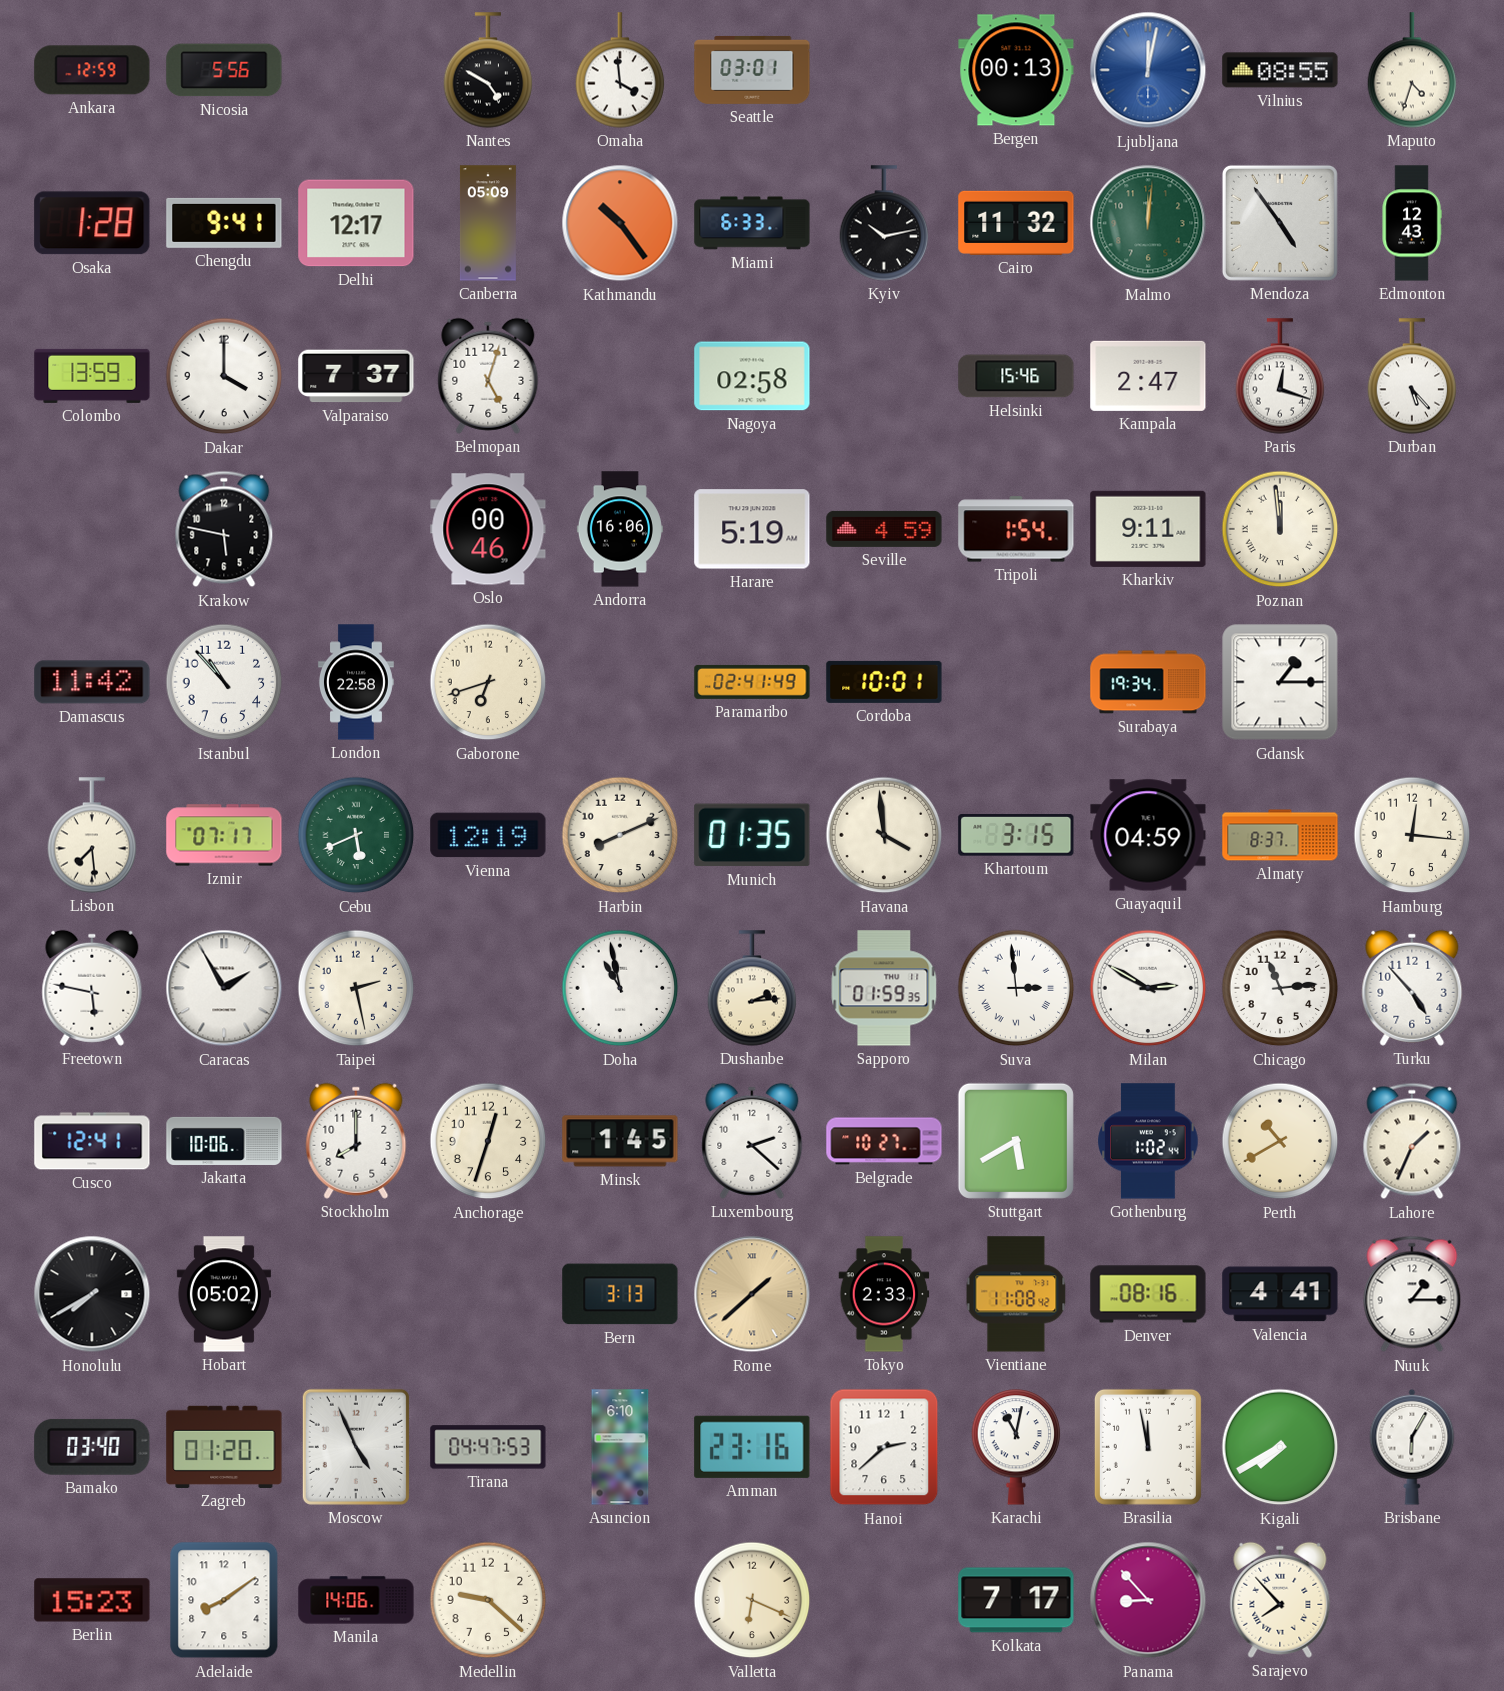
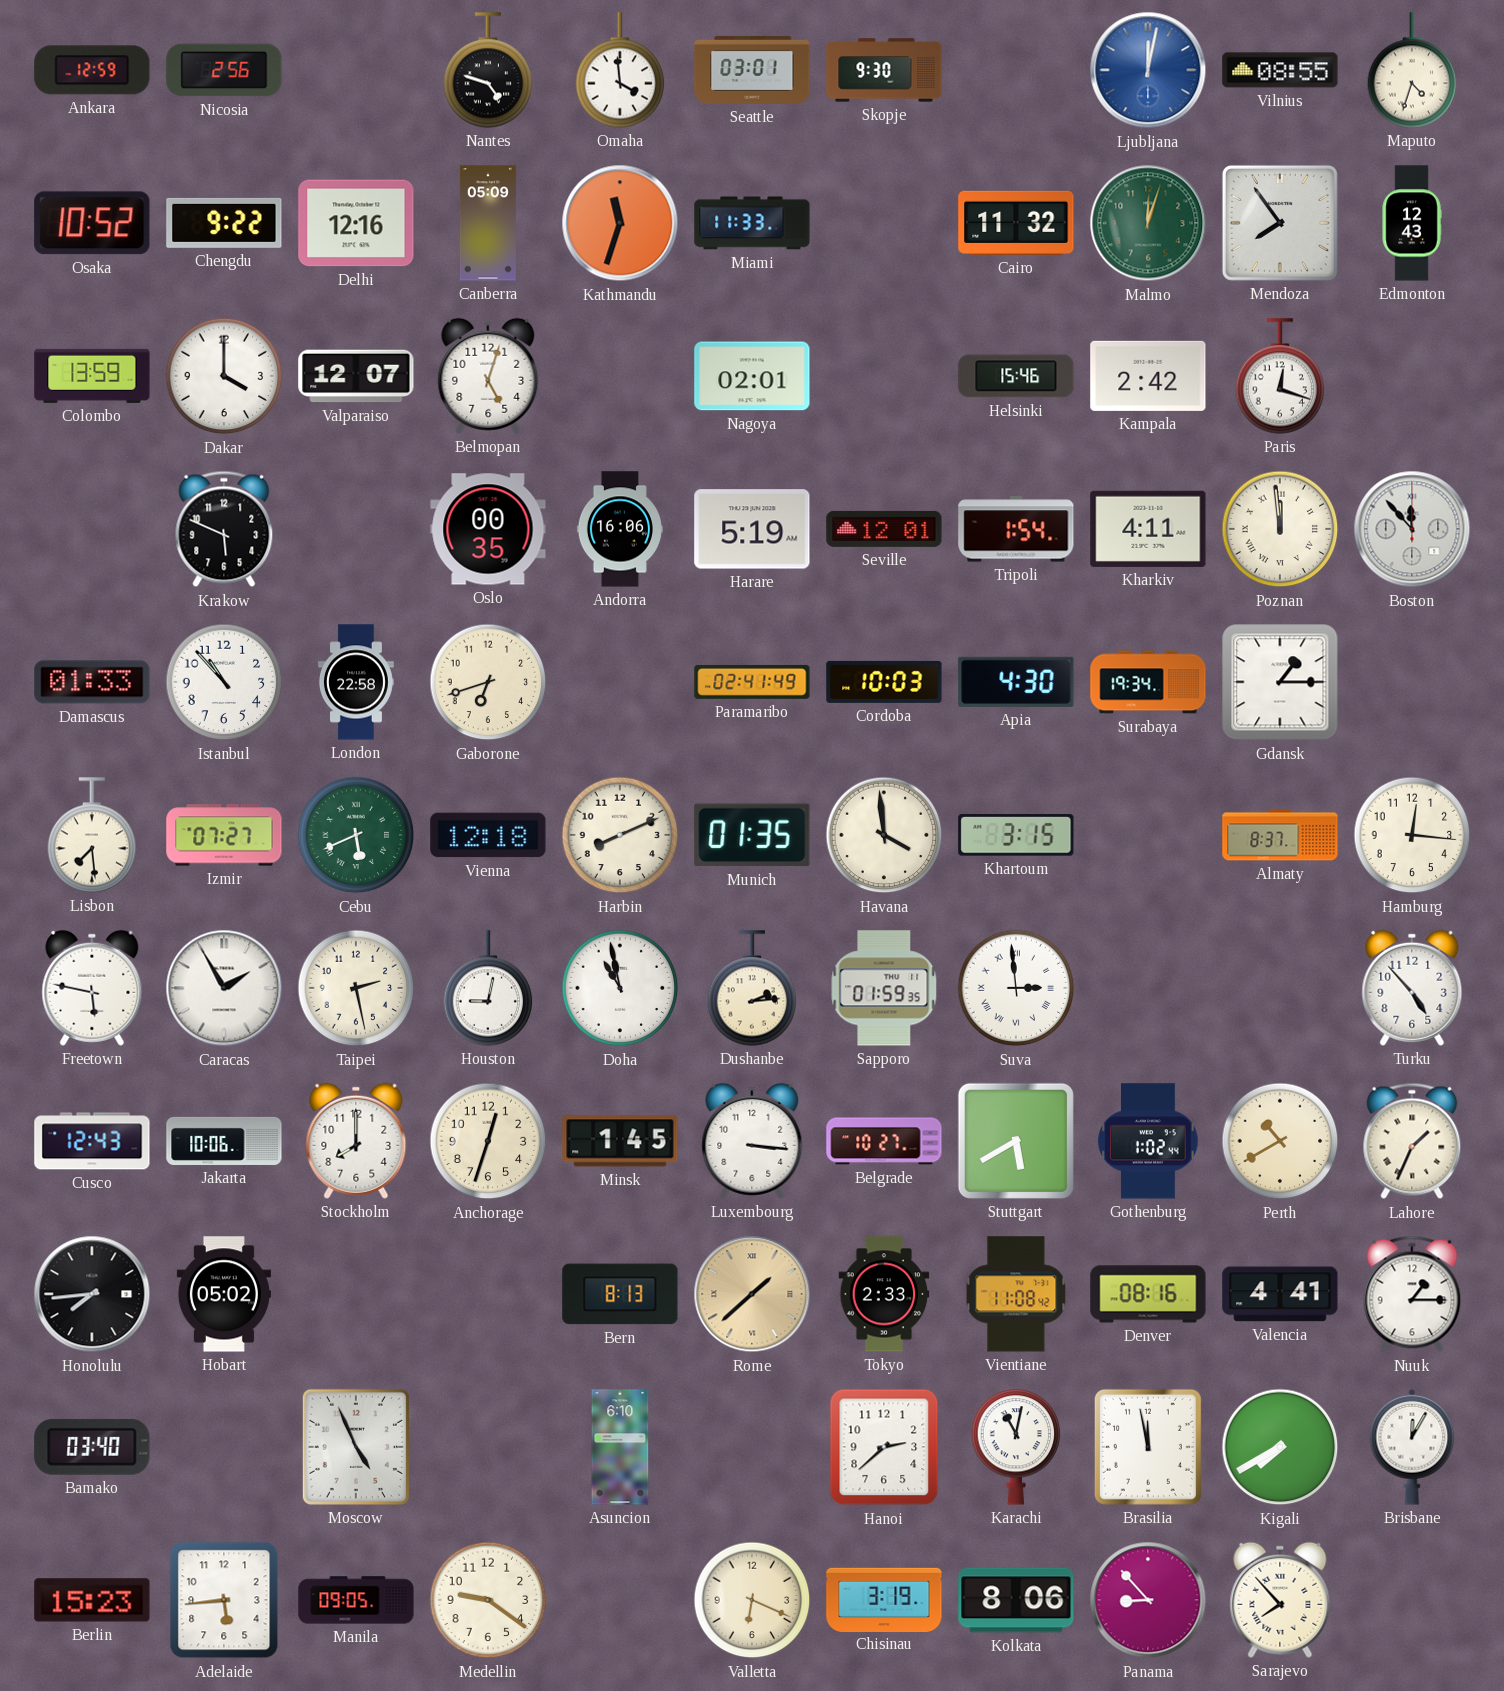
Nicosia: 5:56 -> 2:56 (224, 70)
Nantes: 4:50 -> 4:48 (488, 70)
Skopje: none -> 9:30 (884, 70)
Bergen: 00:13 -> none (1016, 70)
Osaka: 1:28 -> 10:52 (92, 223)
Chengdu: 9:41 -> 9:22 (224, 223)
Delhi: 12:17 -> 12:16 (356, 223)
Kathmandu: 10:24 -> 11:33 (620, 223)
Miami: 6:33 -> 11:33 (752, 223)
Kyiv: 10:13 -> none (884, 223)
Malmo: 12:01 -> 12:03 (1148, 223)
Mendoza: 4:54 -> 7:54 (1280, 223)
Valparaiso: 7:37 -> 12:07 (356, 376)
Nagoya: 02:58 -> 02:01 (752, 376)
Kampala: 2:47 -> 2:42 (1148, 376)
Durban: 5:23 -> none (1412, 376)
Krakow: 5:47 -> 5:49 (224, 529)
Oslo: 00:46 -> 00:35 (488, 529)
Seville: 4:59 -> 12:01 (884, 529)
Kharkiv: 9:11 -> 4:11 (1148, 529)
Boston: none -> 11:53 (1412, 529)
Damascus: 11:42 -> 01:33 (92, 682)
Cordoba: 10:01 -> 10:03 (884, 682)
Apia: none -> 4:30 (1016, 682)
Izmir: 07:17 -> 07:27 (224, 835)
Vienna: 12:19 -> 12:18 (488, 835)
Guayaquil: 04:59 -> none (1148, 835)
Houston: none -> 9:02 (488, 988)
Milan: 2:50 -> none (1148, 988)
Chicago: 11:14 -> none (1280, 988)
Cusco: 12:41 -> 12:43 (92, 1141)
Luxembourg: 2:22 -> 3:16 (752, 1141)
Honolulu: 7:40 -> 7:44 (92, 1294)
Bern: 3:13 -> 8:13 (620, 1294)
Zagreb: 01:20 -> none (224, 1447)
Tirana: 04:47 -> none (488, 1447)
Amman: 23:16 -> none (752, 1447)
Brisbane: 6:05 -> 12:05 (1412, 1447)
Adelaide: 8:09 -> 5:44 (224, 1600)
Manila: 14:06 -> 09:05 (356, 1600)
Medellin: 9:22 -> 9:21 (488, 1600)
Chisinau: none -> 3:19 (884, 1599)
Kolkata: 7:17 -> 8:06 (1016, 1600)
